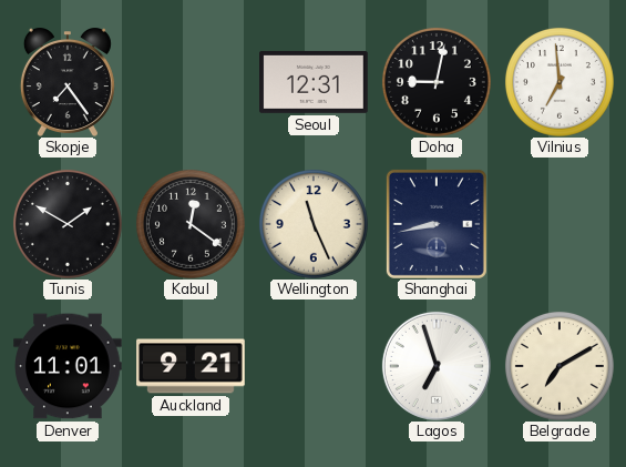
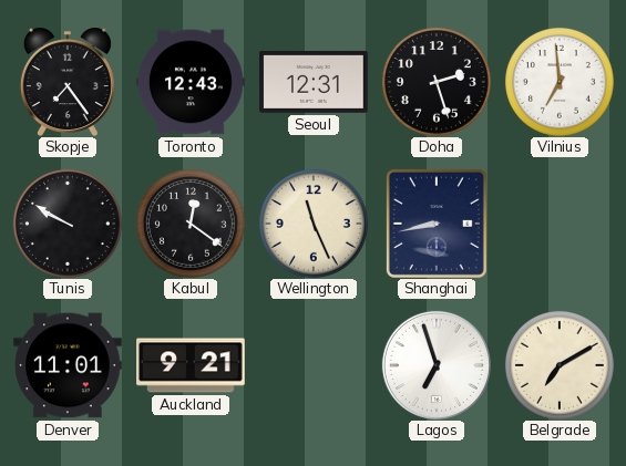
Toronto: none -> 12:43 (191, 82)
Doha: 9:02 -> 2:27 (437, 82)
Tunis: 1:50 -> 9:50 (68, 224)
